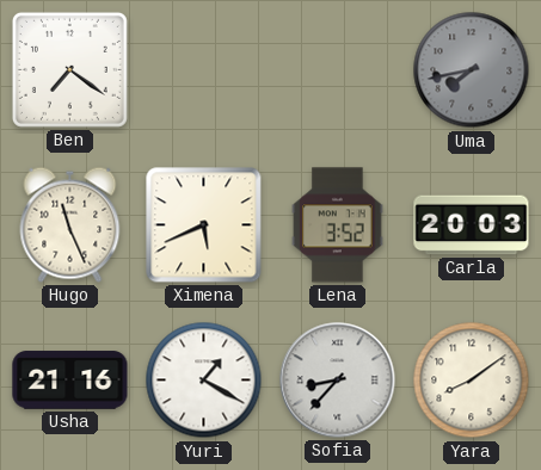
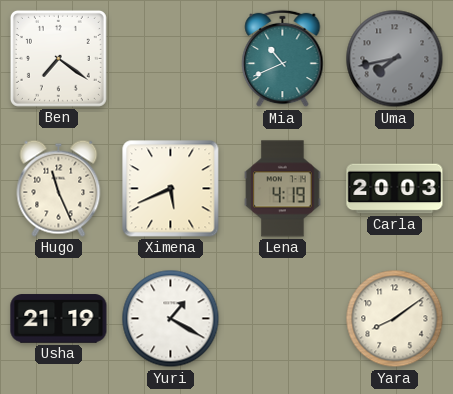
Mia: none -> 10:41 (283, 59)
Lena: 3:52 -> 4:19 (283, 189)
Usha: 21:16 -> 21:19 (59, 319)
Sofia: 8:37 -> none (338, 381)
